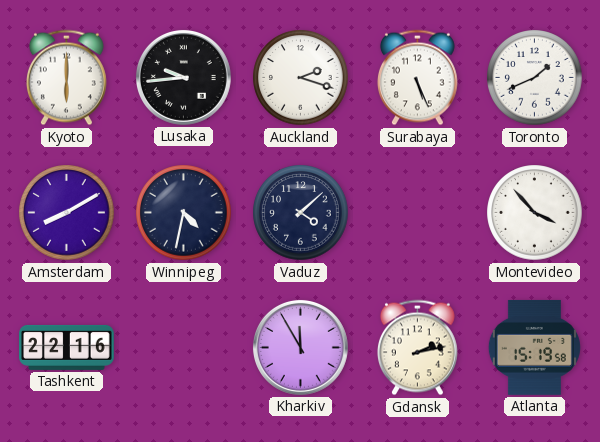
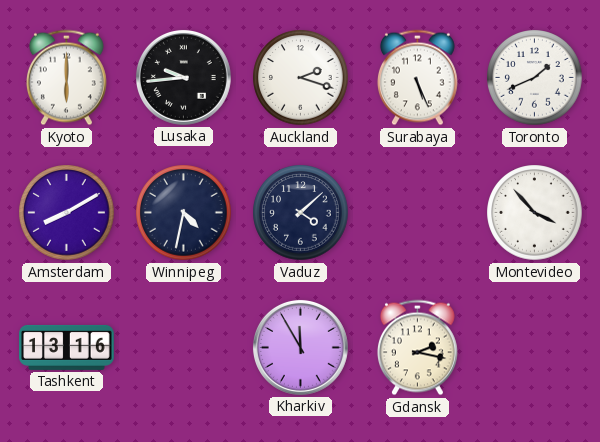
Tashkent: 22:16 -> 13:16 (67, 347)
Gdansk: 2:13 -> 2:17 (417, 348)
Atlanta: 15:19 -> none (534, 347)
